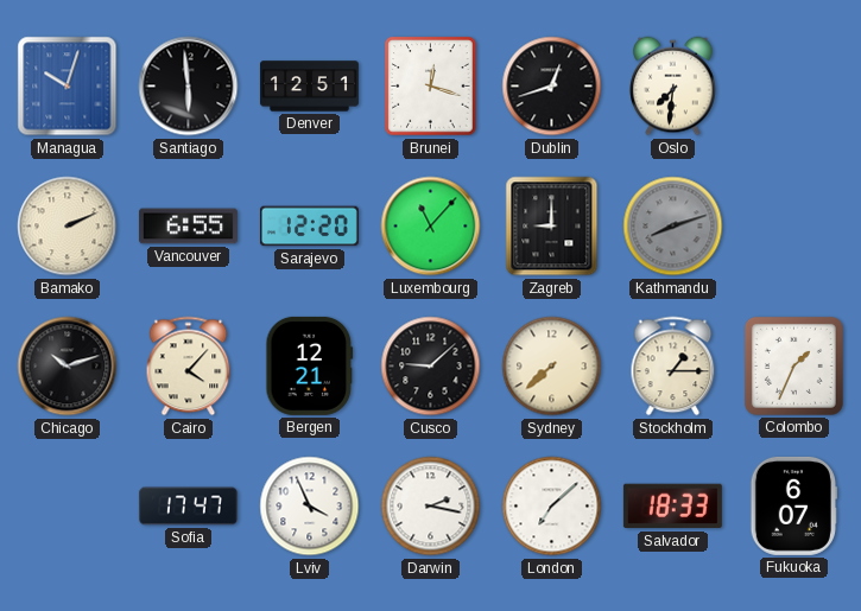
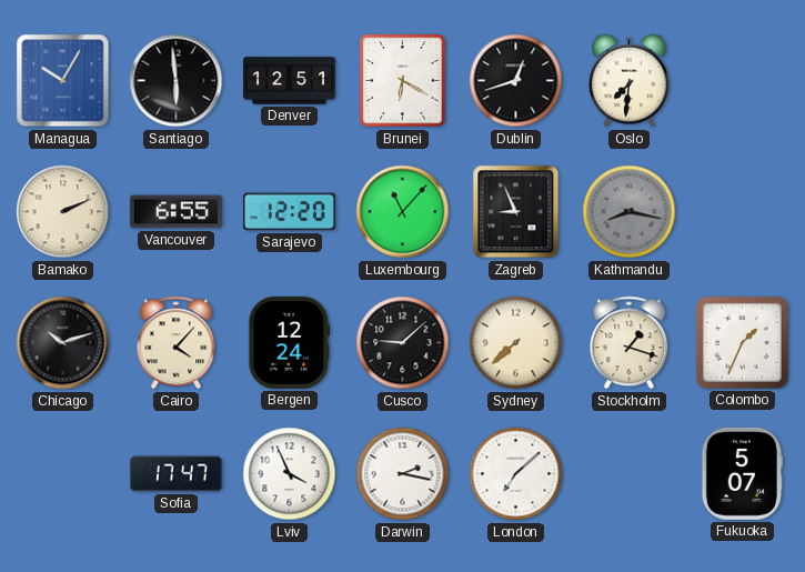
Managua: 10:03 -> 10:05 (63, 81)
Brunei: 12:18 -> 6:20 (403, 81)
Zagreb: 9:00 -> 8:56 (516, 212)
Kathmandu: 8:12 -> 8:17 (630, 212)
Bergen: 12:21 -> 12:24 (290, 342)
Stockholm: 1:15 -> 1:18 (630, 343)
Salvador: 18:33 -> none (672, 507)
Fukuoka: 6:07 -> 5:07 (742, 473)
